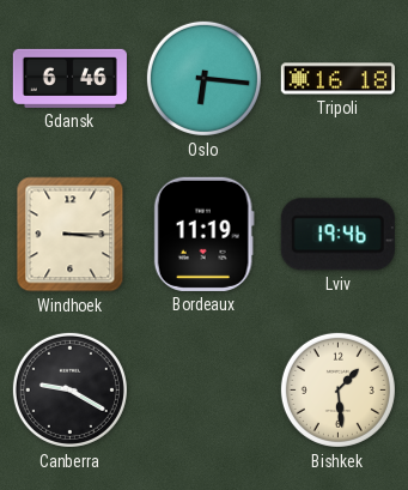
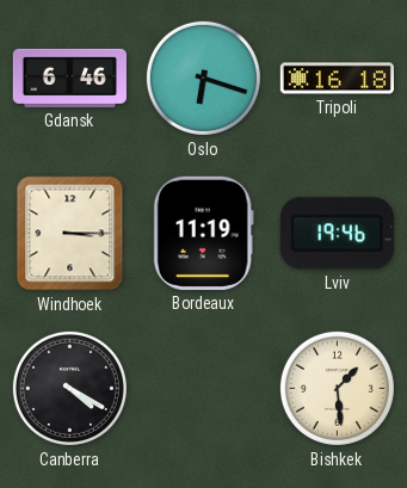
Oslo: 6:16 -> 6:18 (203, 78)
Canberra: 9:20 -> 4:20 (69, 388)
